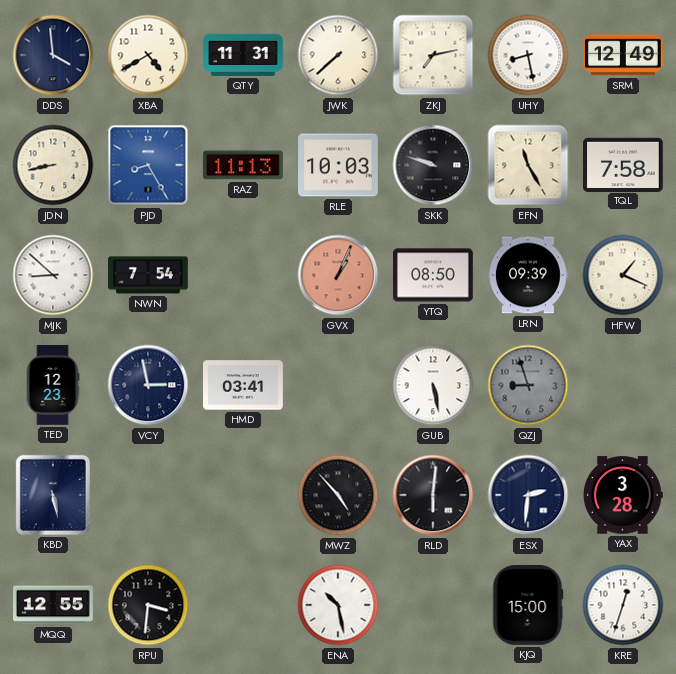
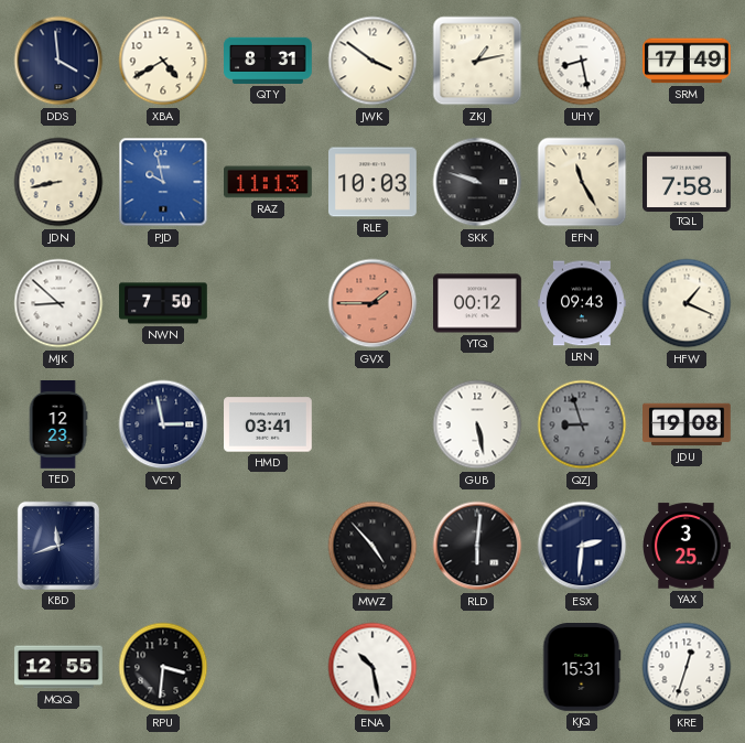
QTY: 11:31 -> 8:31 (269, 61)
JWK: 7:38 -> 3:51 (372, 61)
ZKJ: 7:13 -> 1:13 (477, 61)
SRM: 12:49 -> 17:49 (688, 61)
PJD: 8:25 -> 9:58 (163, 182)
NWN: 7:54 -> 7:50 (163, 303)
GVX: 1:04 -> 1:45 (372, 303)
YTQ: 08:50 -> 00:12 (478, 303)
LRN: 09:39 -> 09:43 (583, 303)
JDU: none -> 19:08 (688, 424)
KBD: 5:28 -> 11:42 (58, 546)
YAX: 3:28 -> 3:25 (687, 546)
KJQ: 15:00 -> 15:31 (582, 668)
